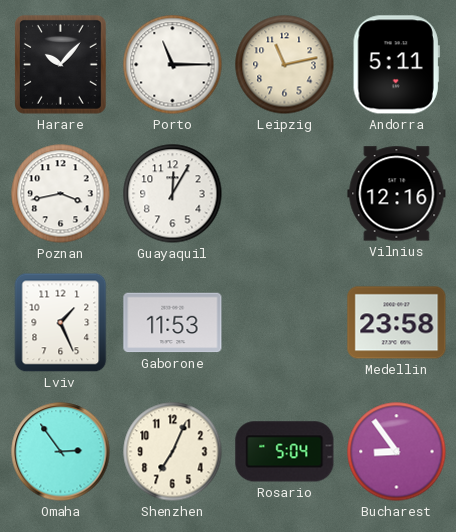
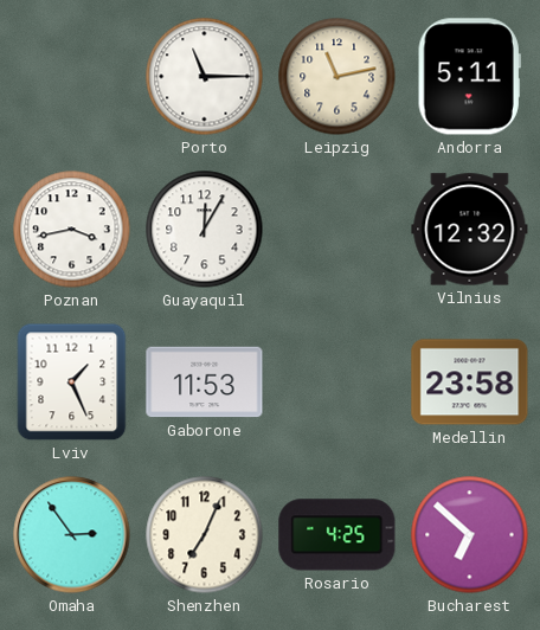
Harare: 10:07 -> none (60, 64)
Vilnius: 12:16 -> 12:32 (470, 230)
Rosario: 5:04 -> 4:25 (337, 535)
Bucharest: 8:54 -> 6:52 (470, 535)
